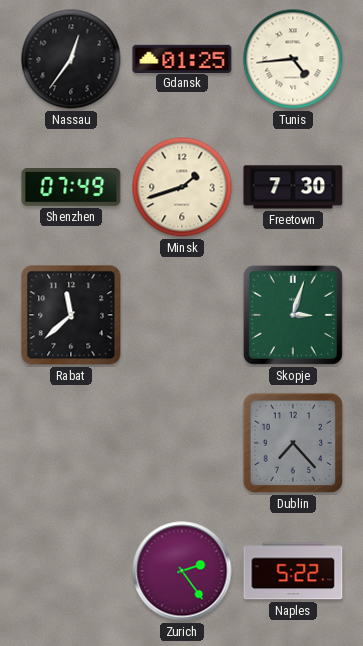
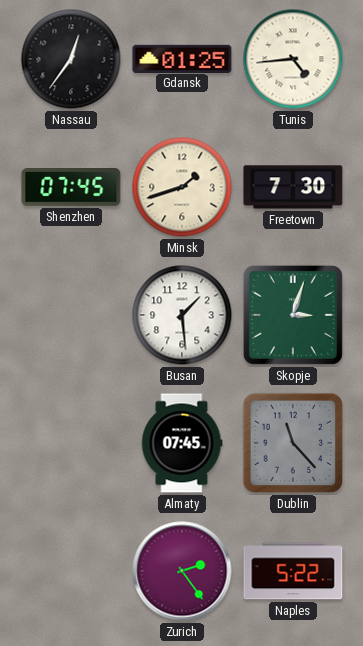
Shenzhen: 07:49 -> 07:45 (71, 188)
Rabat: 11:38 -> none (71, 315)
Busan: none -> 1:29 (182, 315)
Almaty: none -> 07:45 (182, 443)
Dublin: 7:23 -> 11:23 (293, 443)
